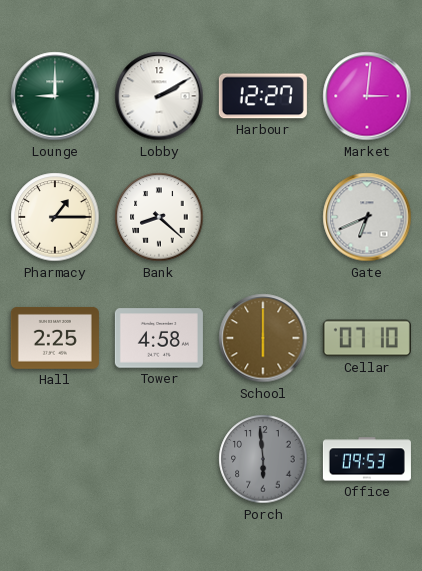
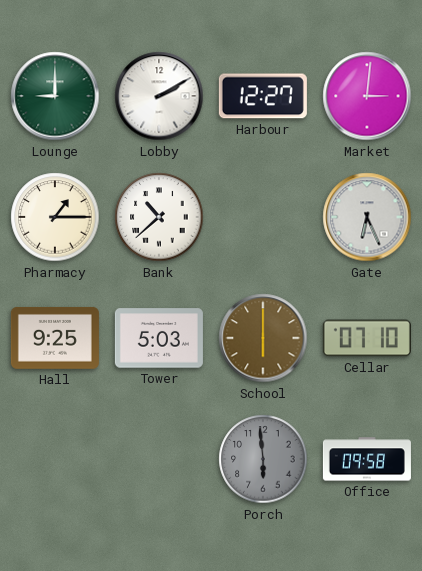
Bank: 8:22 -> 10:38 (159, 217)
Gate: 6:41 -> 6:26 (367, 217)
Hall: 2:25 -> 9:25 (55, 338)
Tower: 4:58 -> 5:03 (159, 338)
Office: 09:53 -> 09:58 (367, 459)
